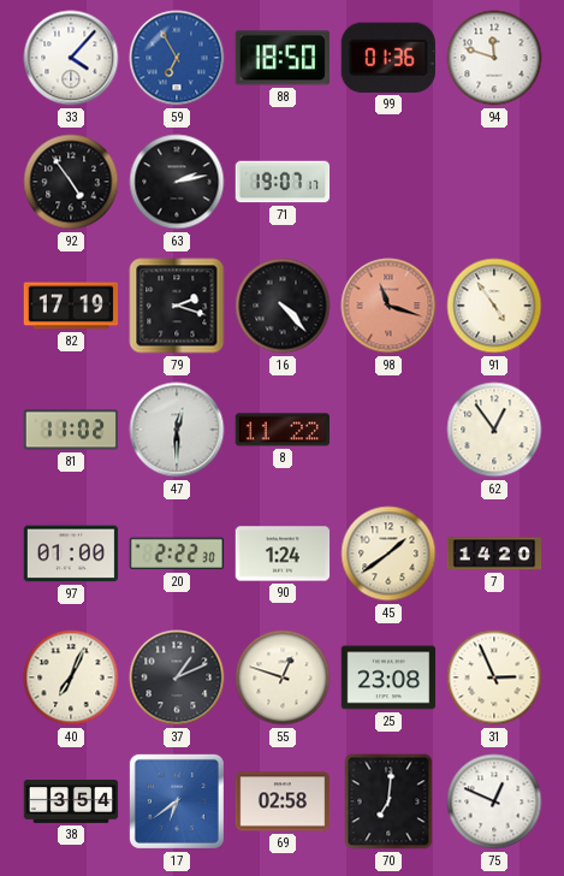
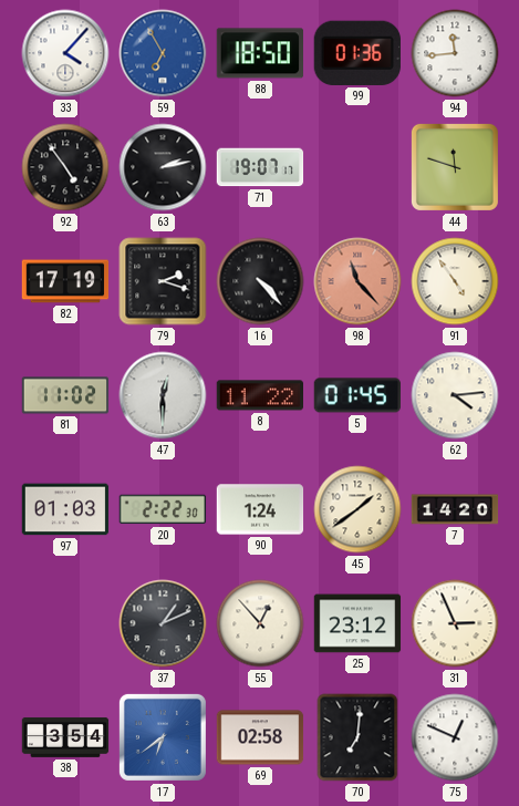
94: 11:48 -> 11:44 (455, 53)
44: none -> 11:48 (455, 167)
98: 11:18 -> 11:23 (357, 281)
5: none -> 01:45 (356, 395)
62: 12:54 -> 4:14 (455, 395)
97: 01:00 -> 01:03 (65, 509)
40: 7:04 -> none (71, 677)
55: 12:48 -> 12:53 (260, 623)
25: 23:08 -> 23:12 (357, 623)
